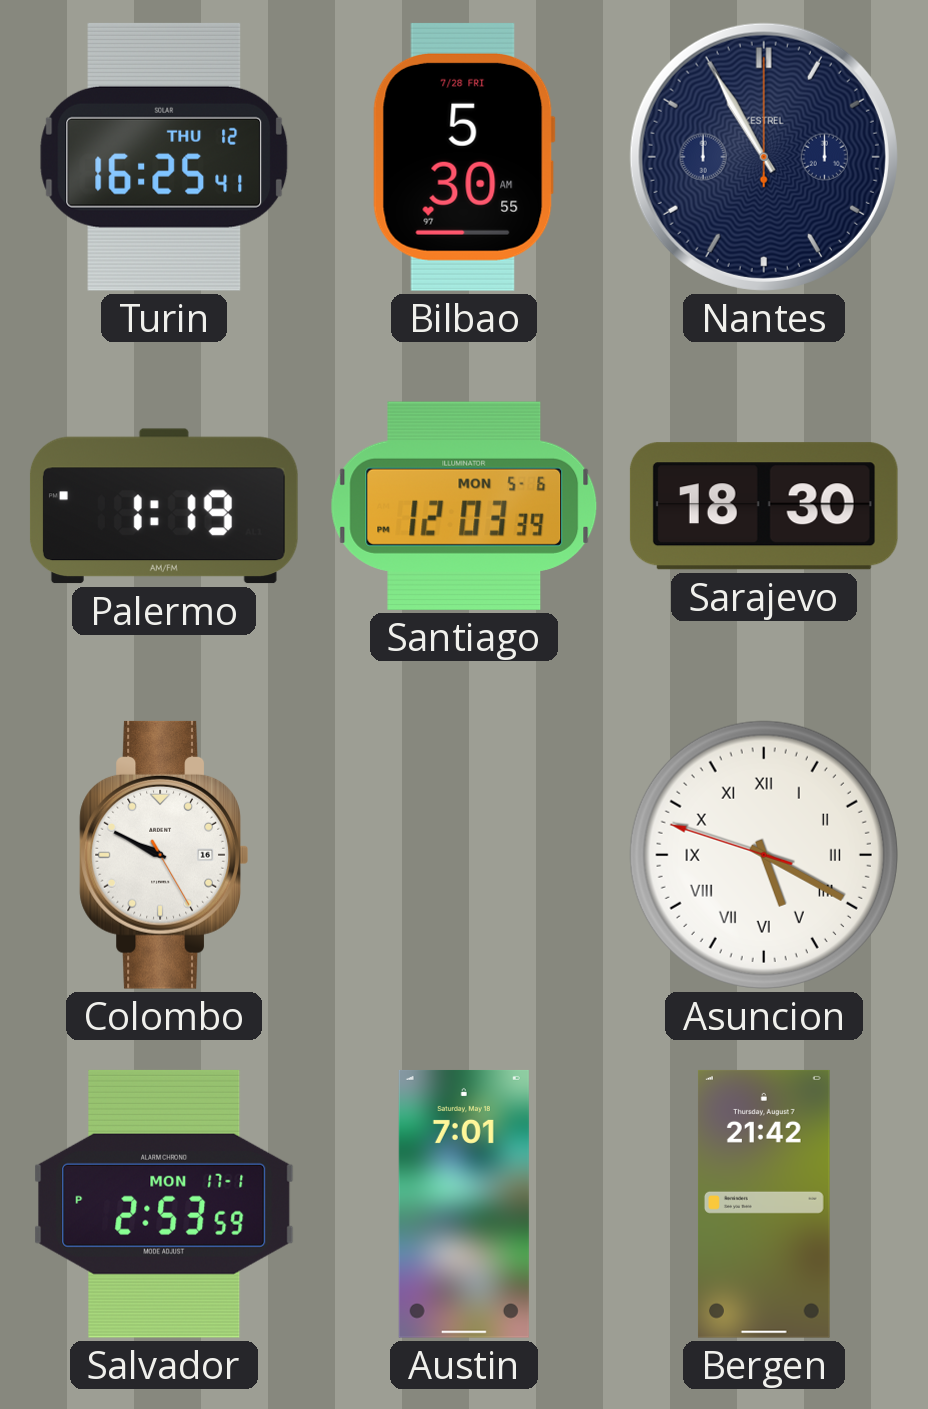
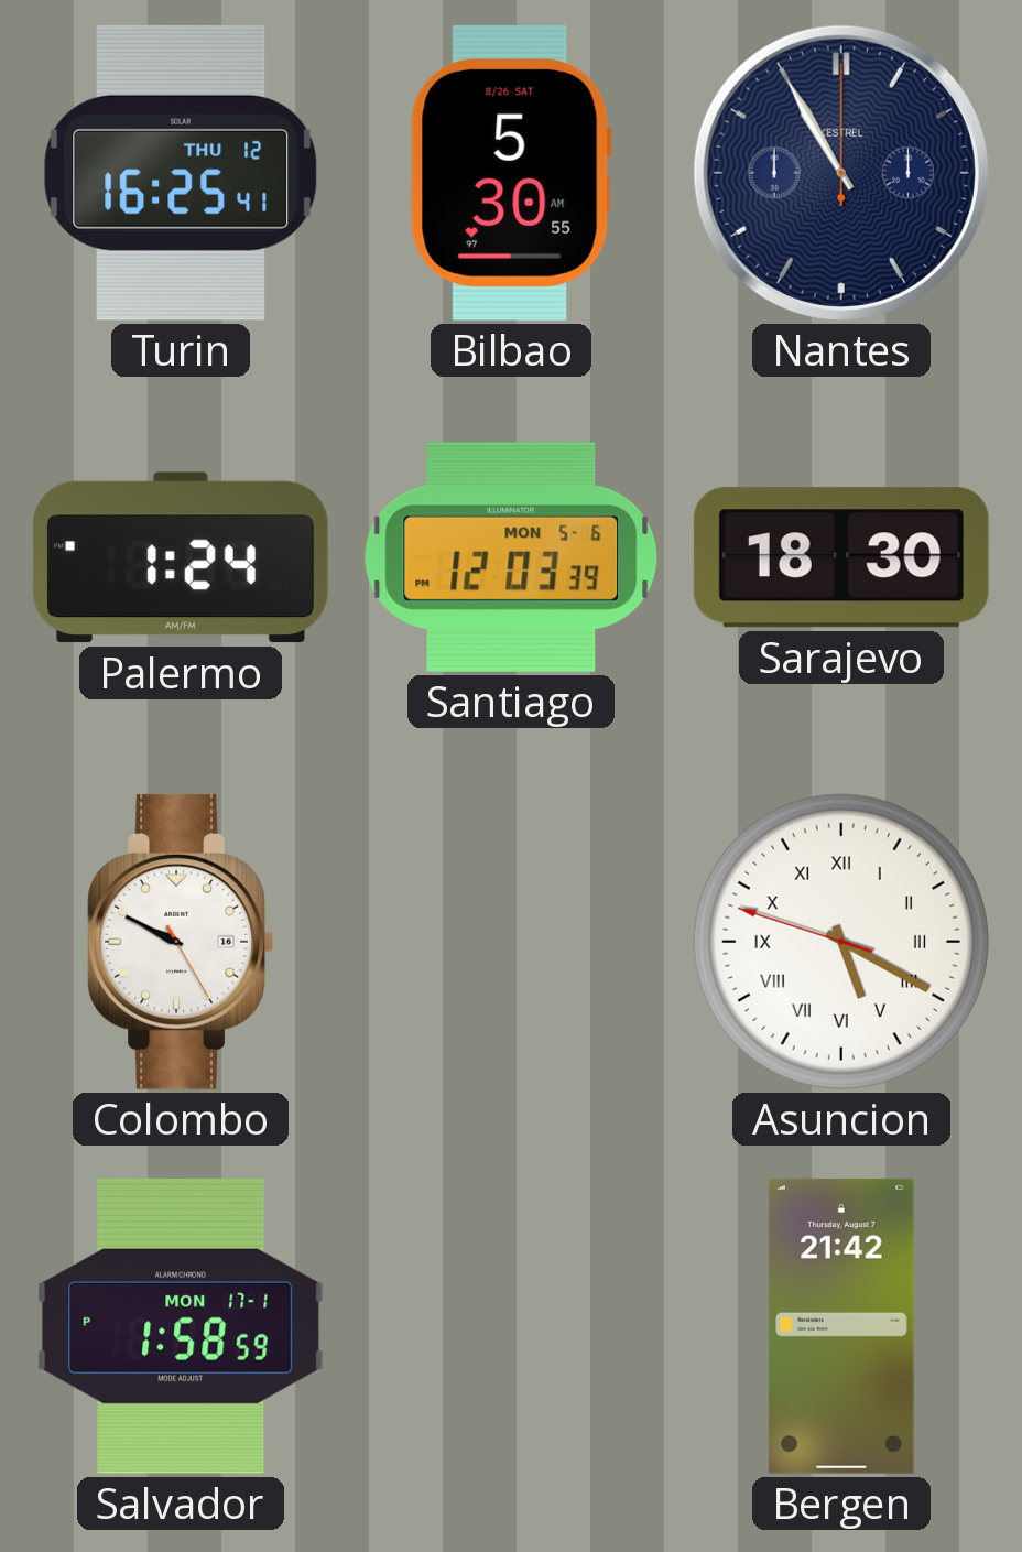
Bilbao date: 7/28 FRI -> 8/26 SAT (511, 173)
Palermo: 1:19 -> 1:24 (181, 557)
Salvador: 2:53 -> 1:58 (181, 1326)
Austin: 7:01 -> none (464, 1204)
